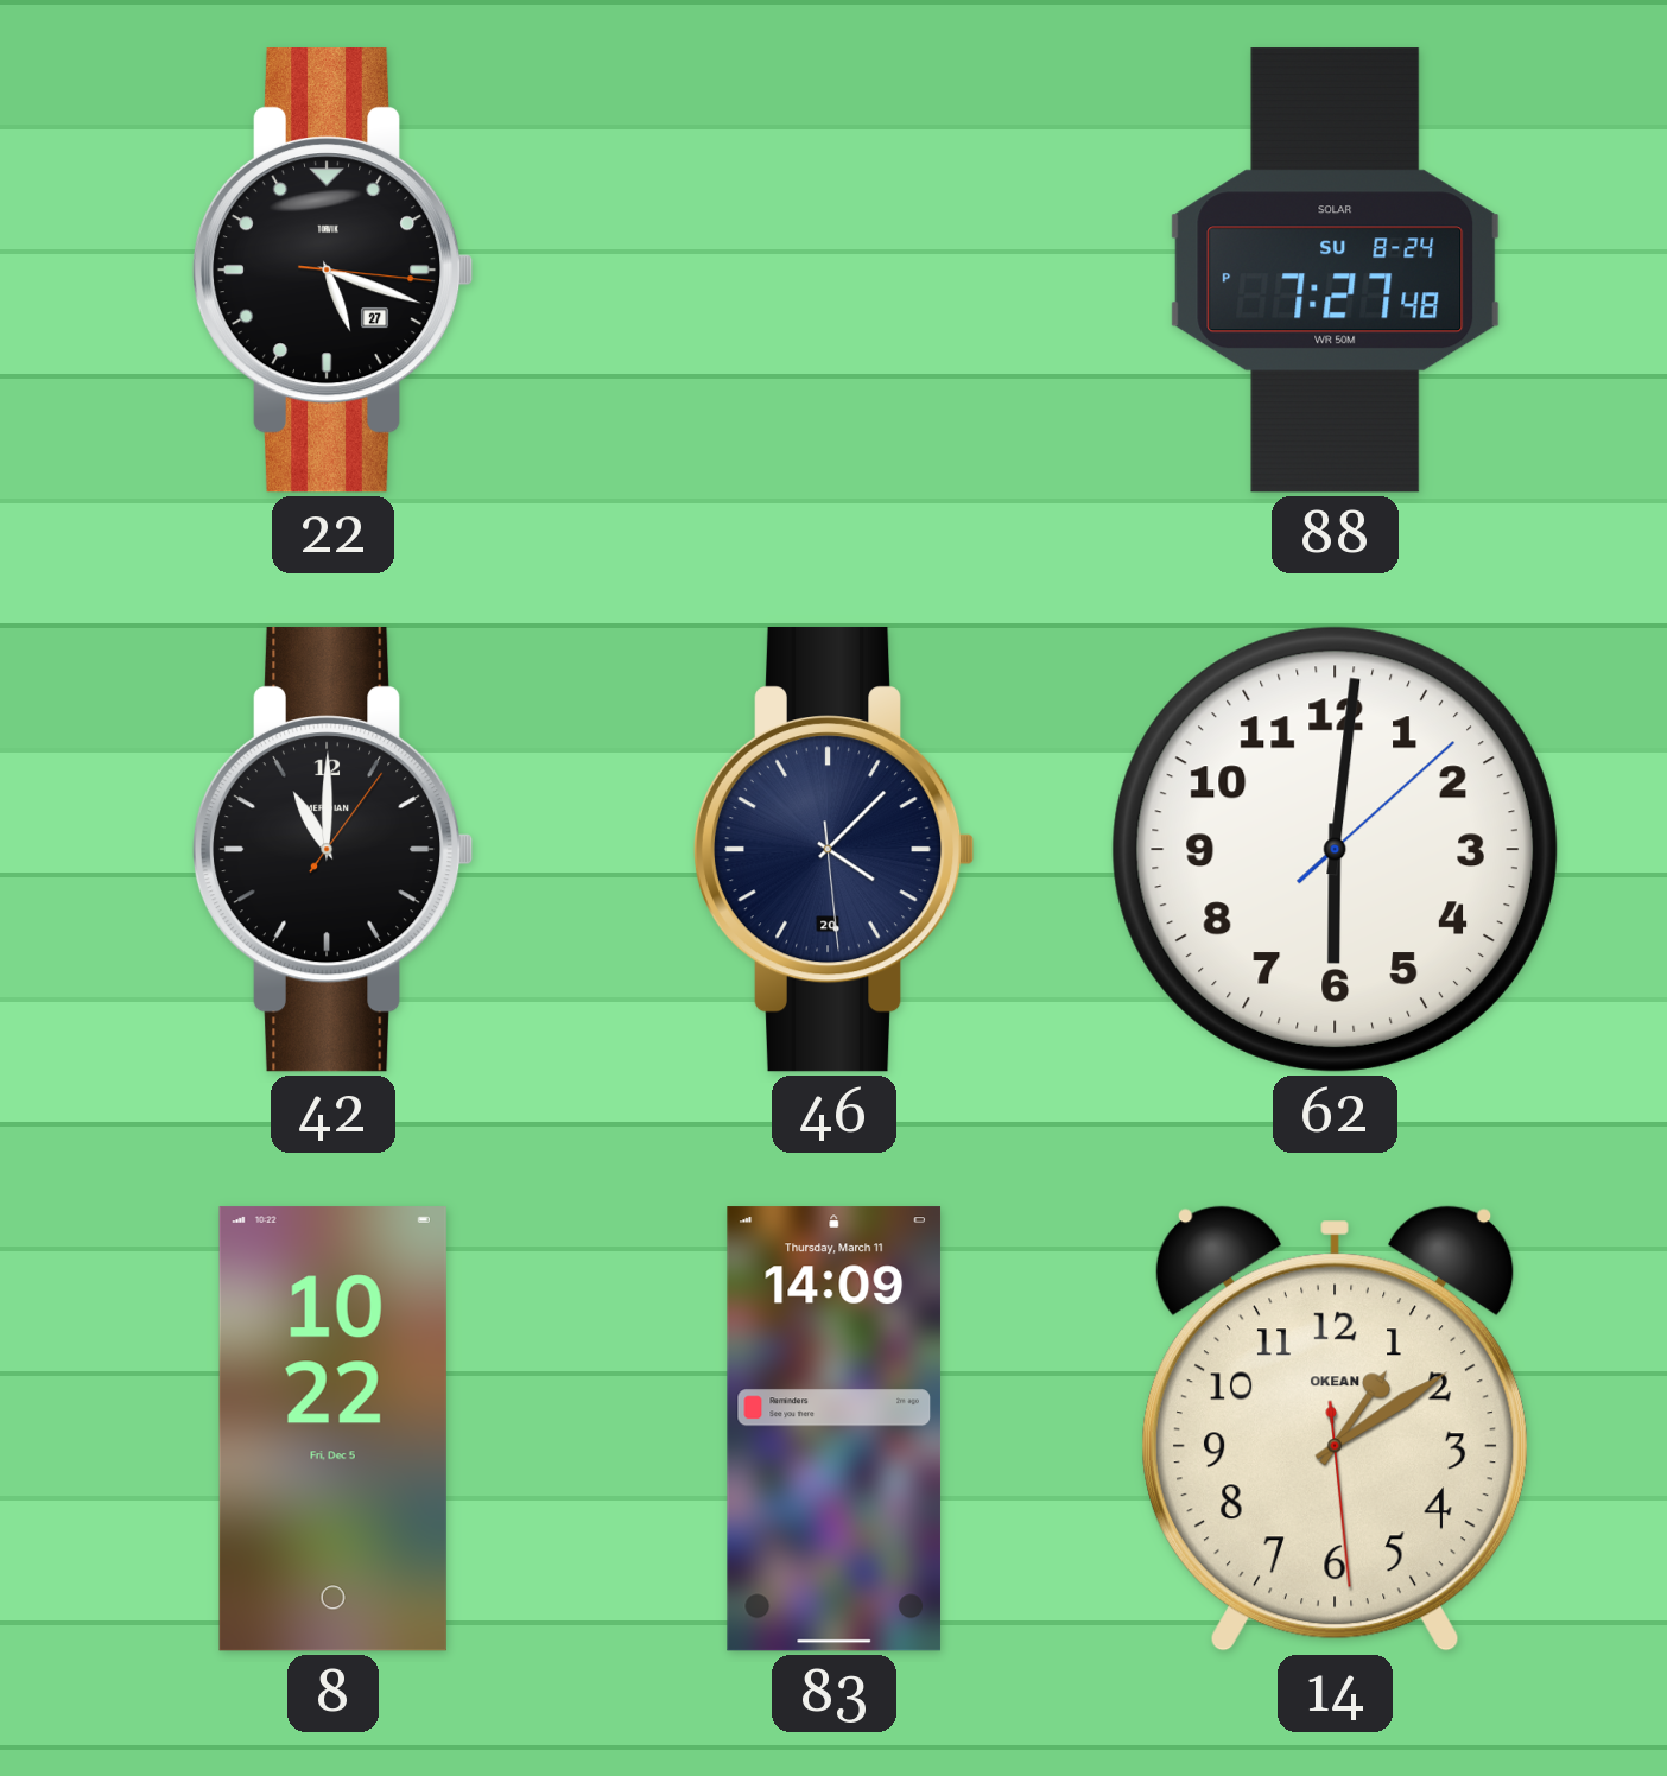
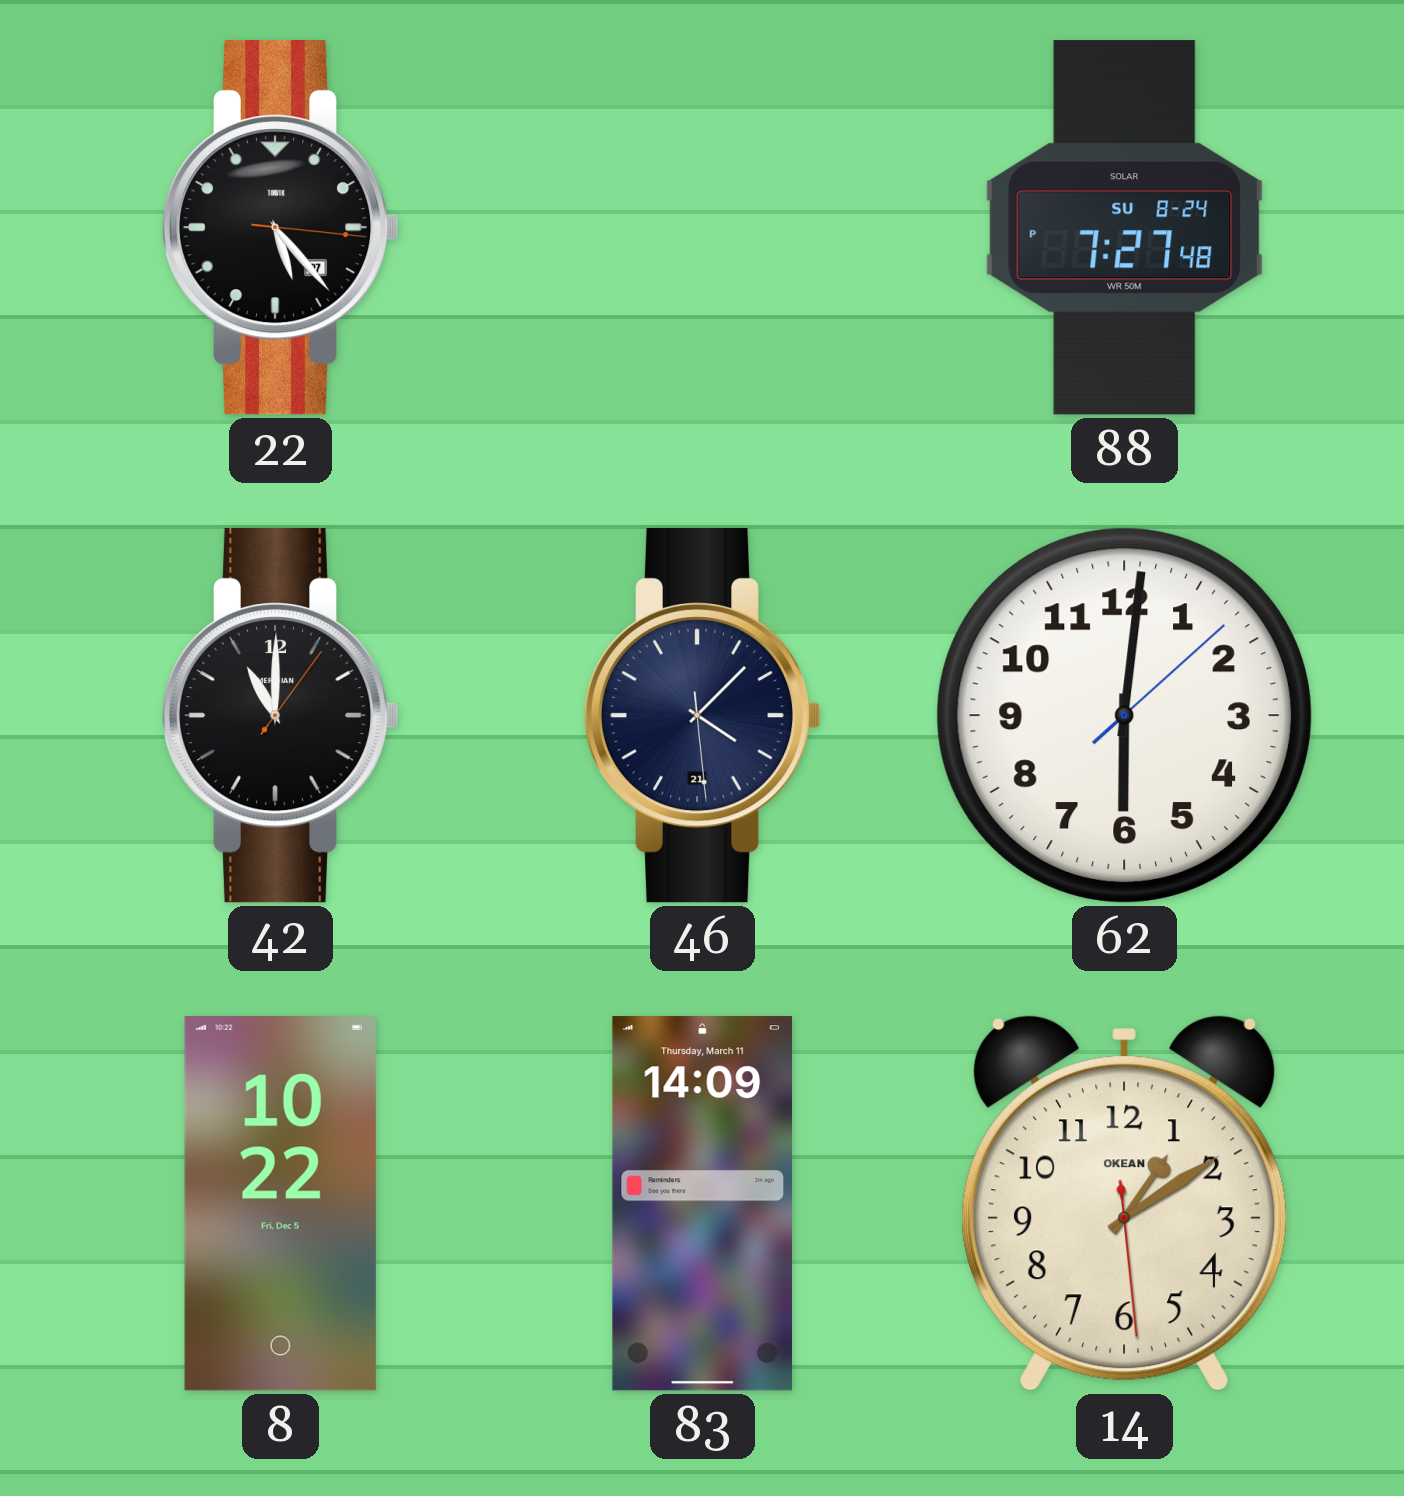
22: 5:18 -> 5:23 (280, 228)
46 date: 20 -> 21 (702, 716)
